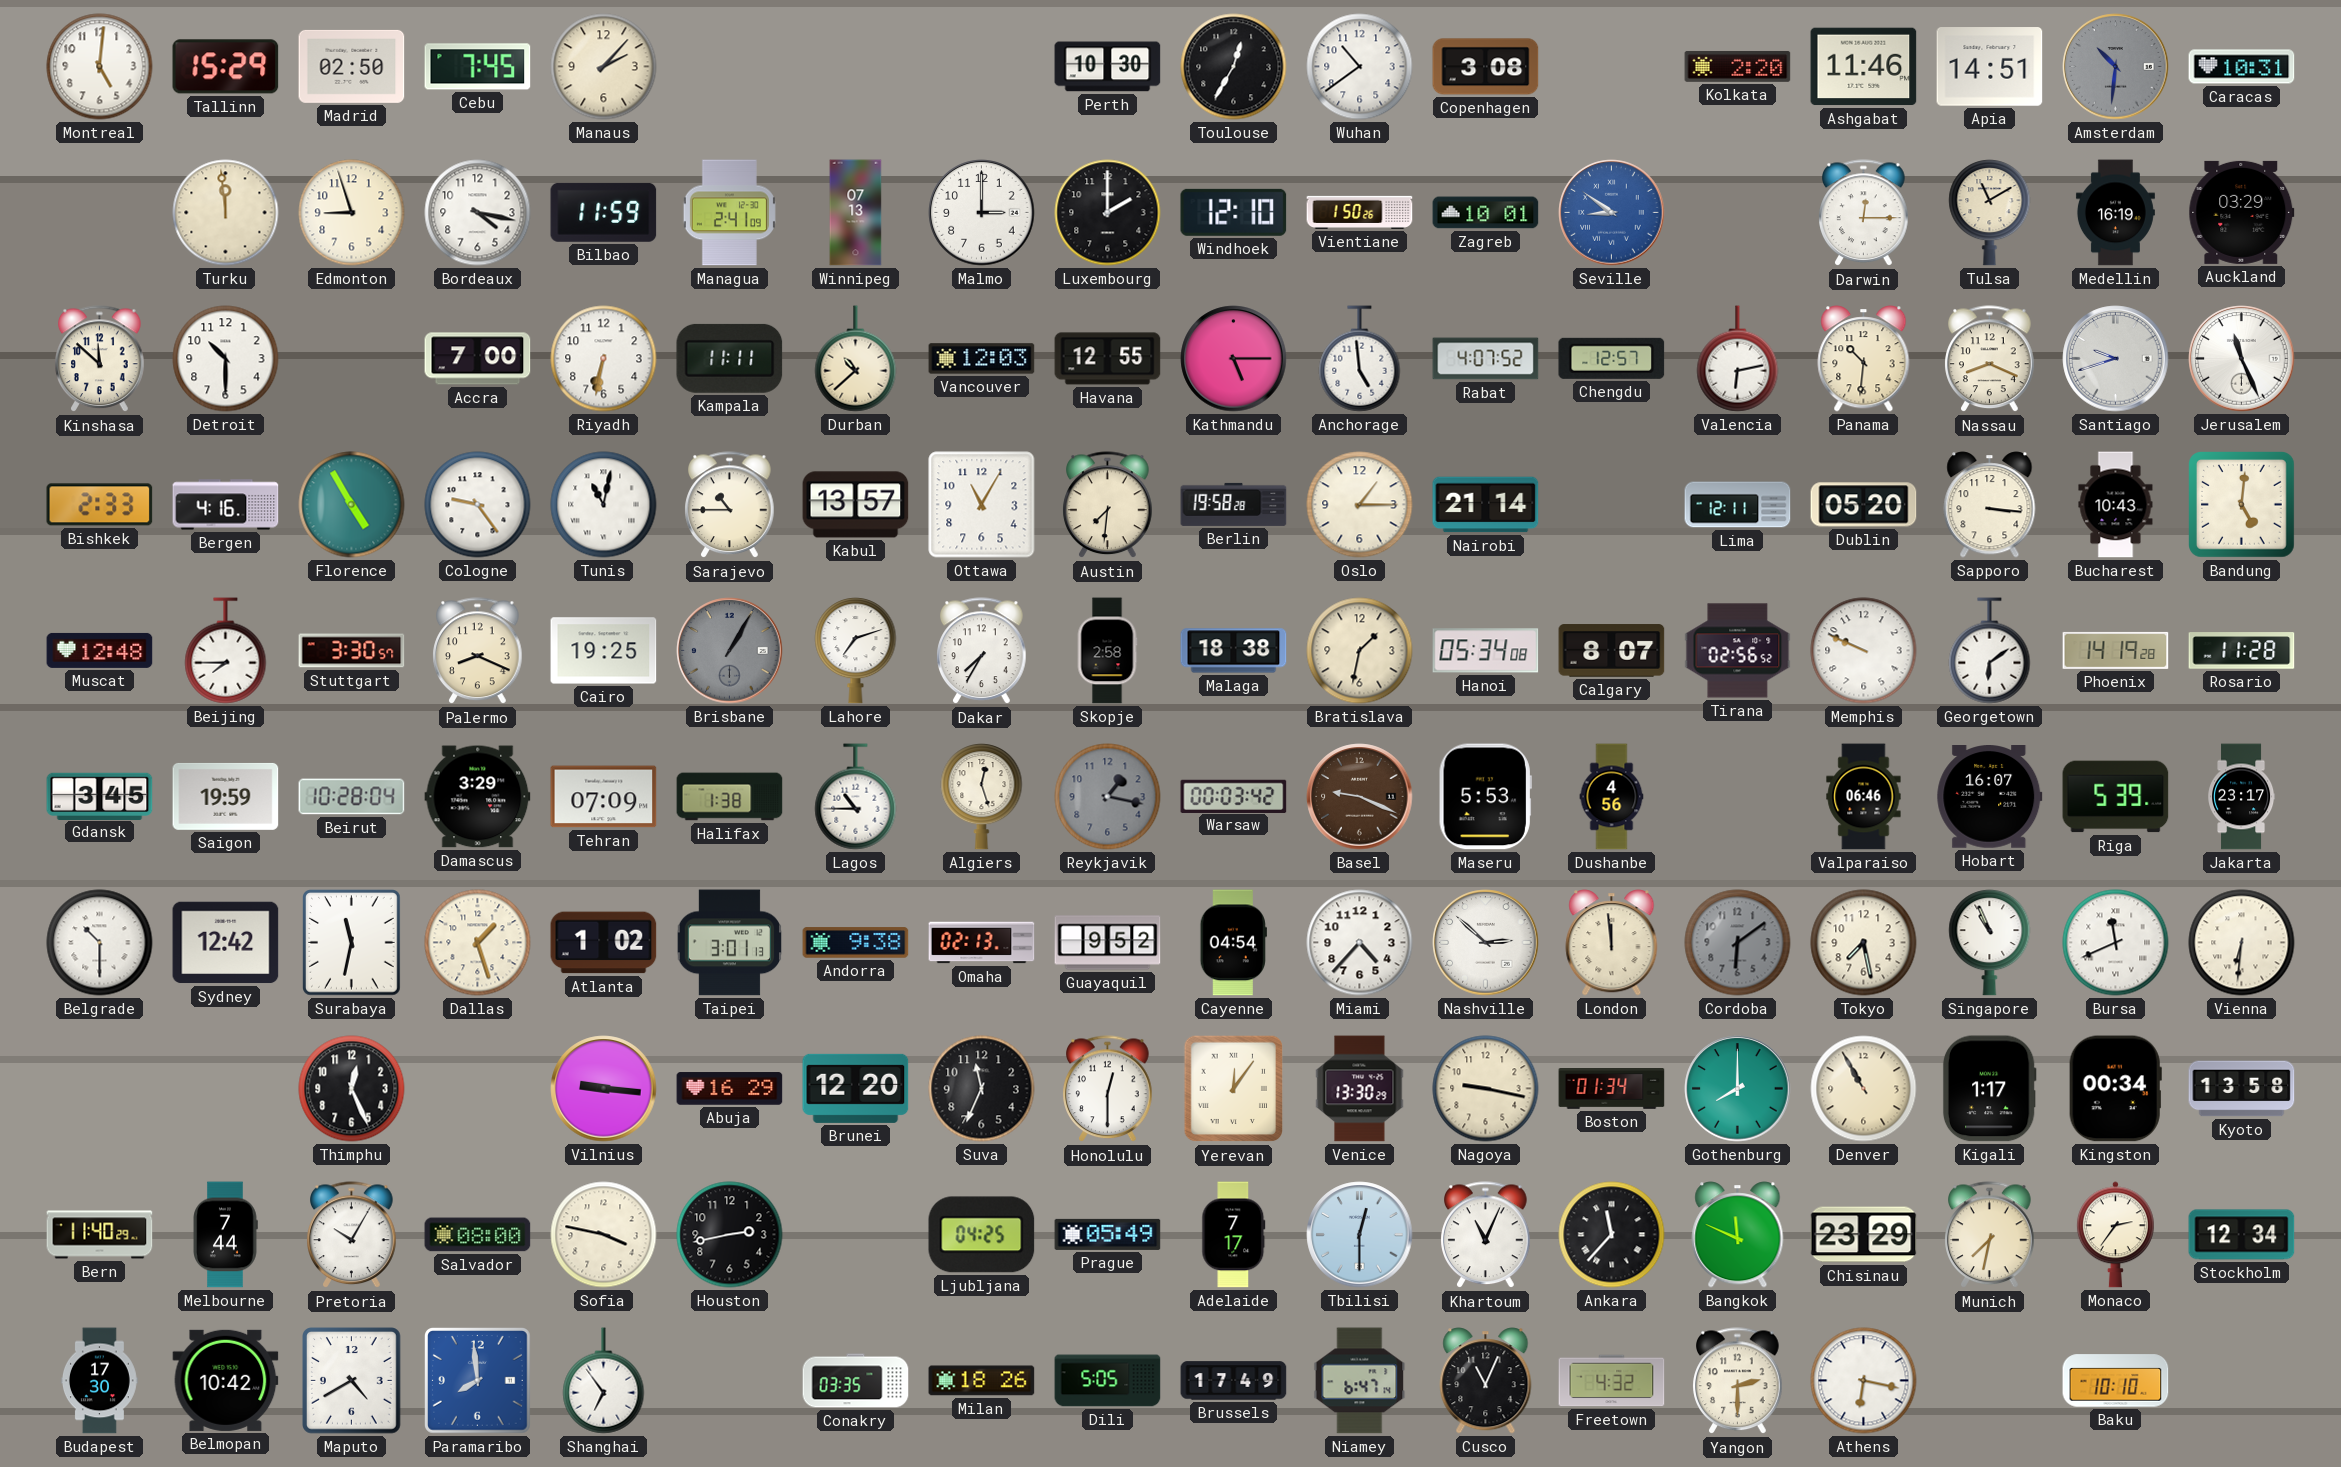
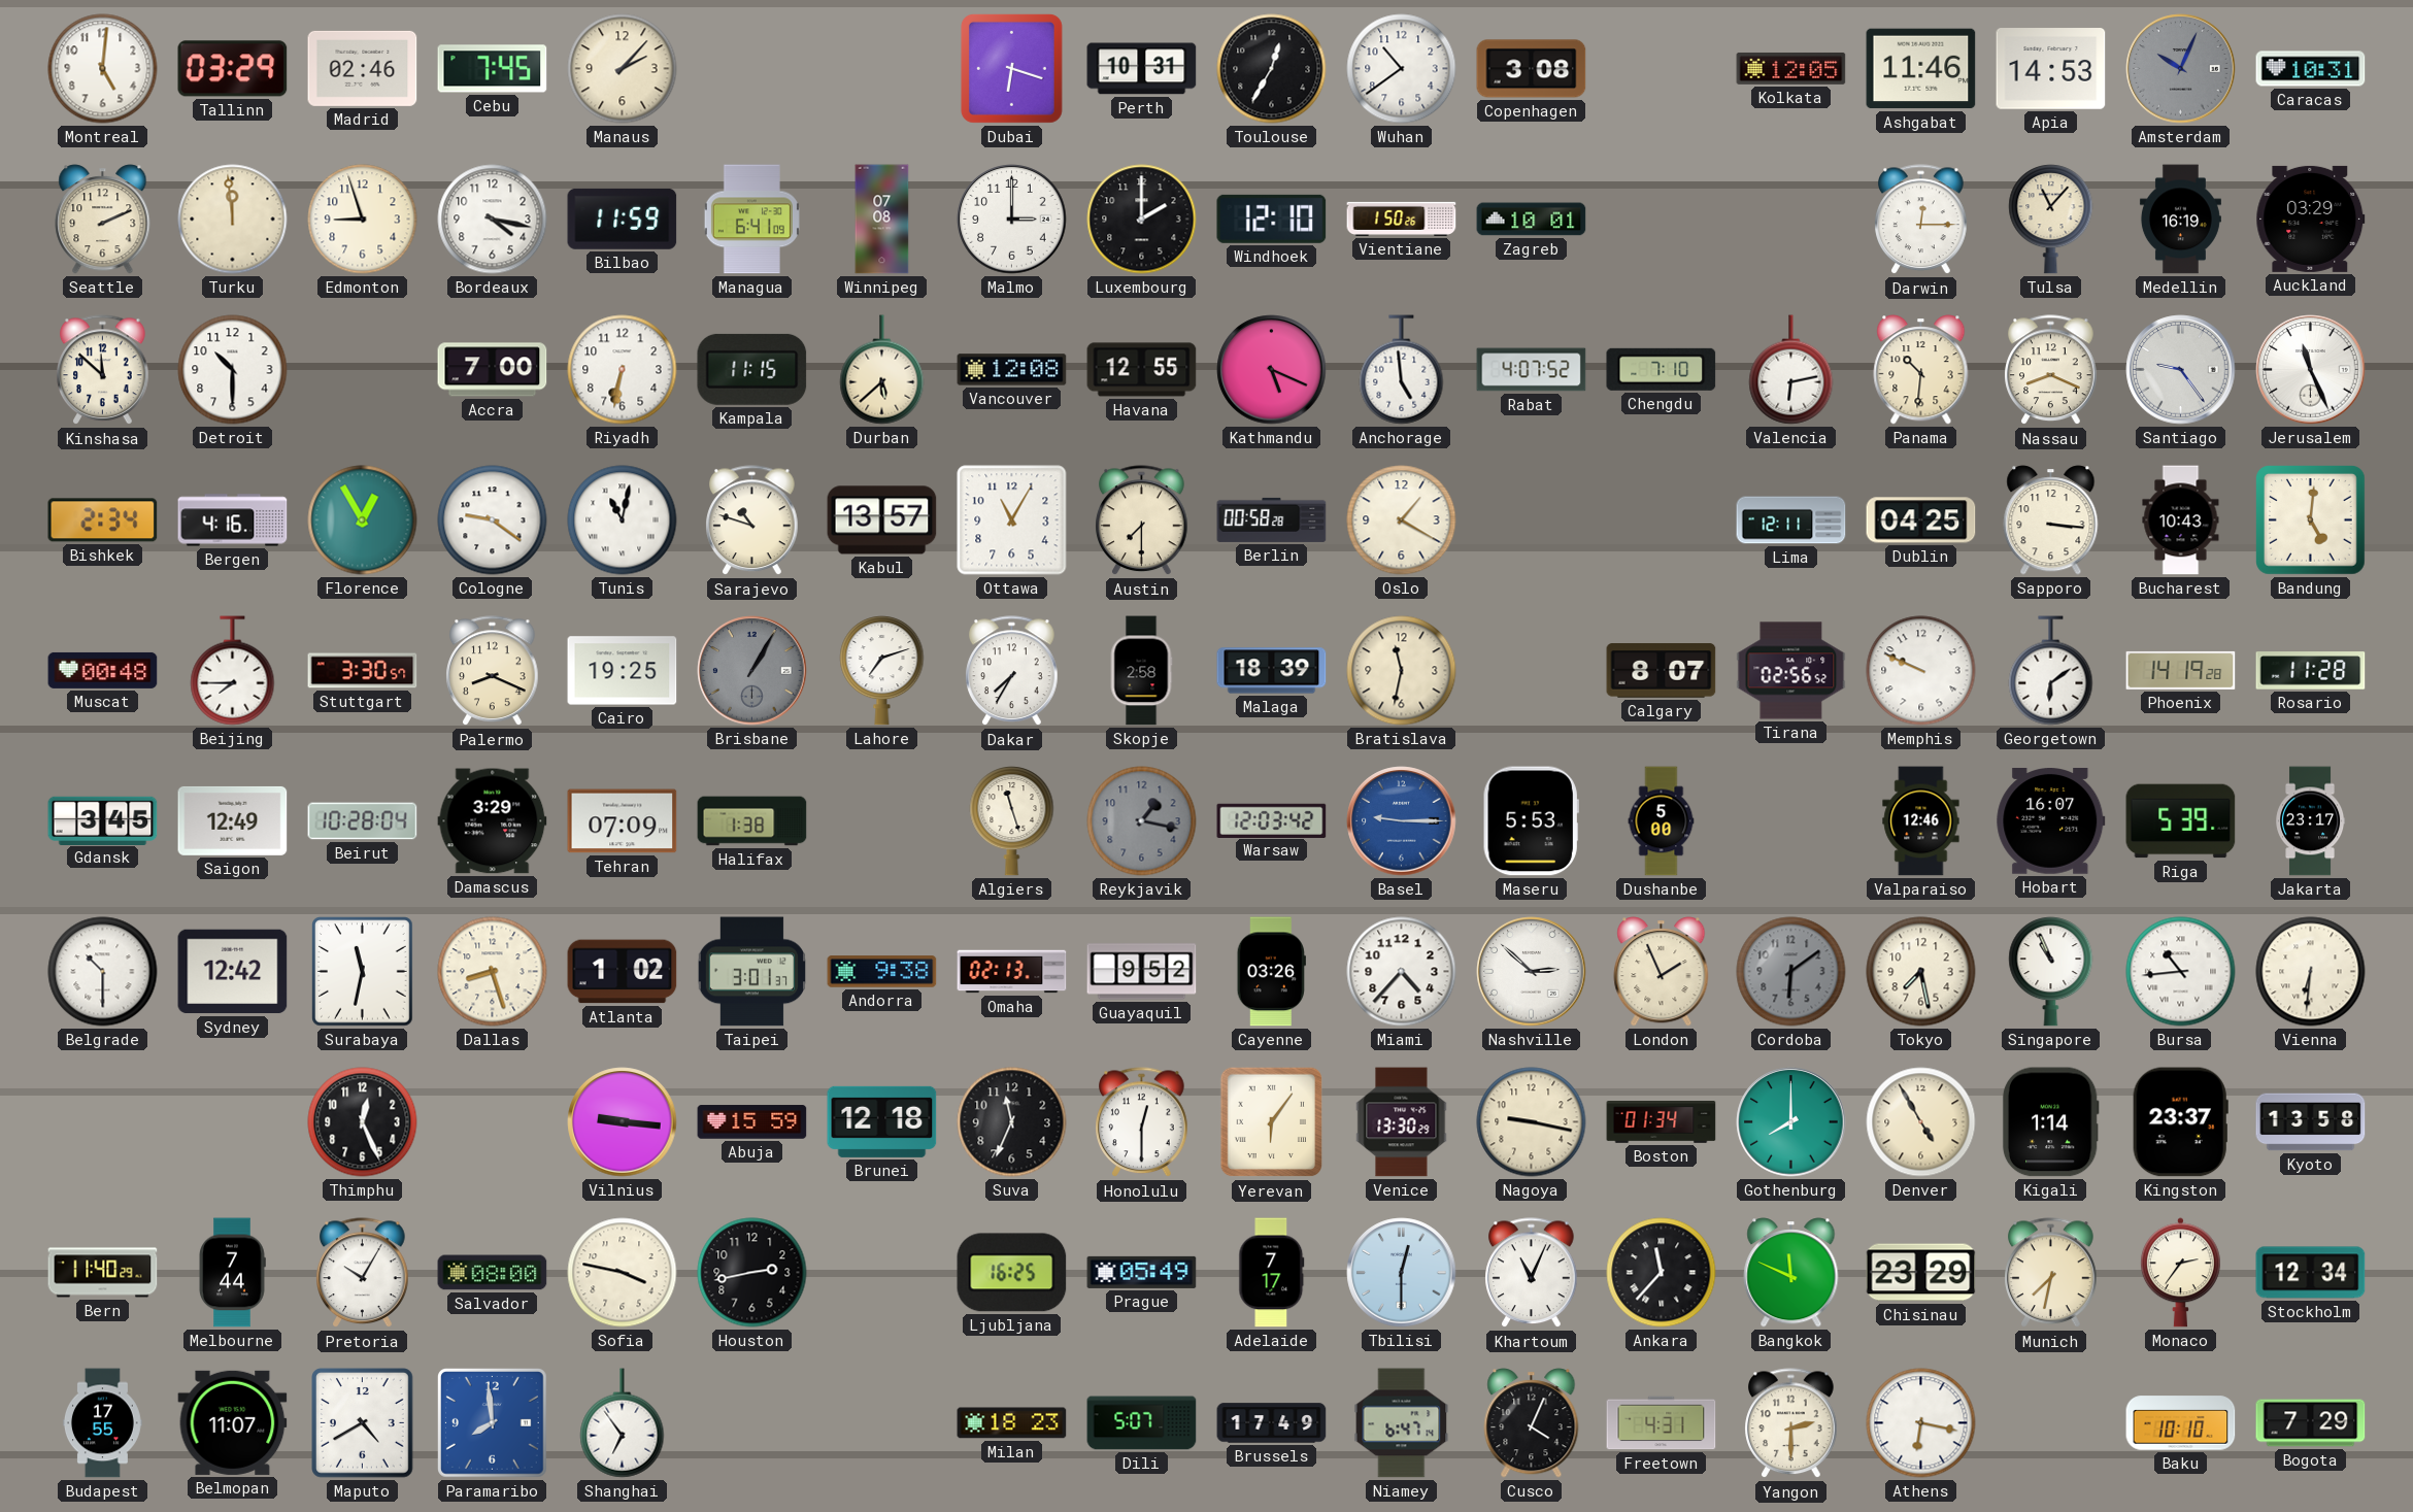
Tallinn: 15:29 -> 03:29 (233, 69)
Madrid: 02:50 -> 02:46 (363, 68)
Dubai: none -> 6:18 (1011, 68)
Perth: 10:30 -> 10:31 (1142, 69)
Kolkata: 2:20 -> 12:05 (1791, 68)
Apia: 14:51 -> 14:53 (2051, 69)
Amsterdam: 10:31 -> 10:04 (2181, 69)
Seattle: none -> 2:11 (103, 220)
Managua: 2:41 -> 6:41 (751, 220)
Winnipeg: 07:13 -> 07:08 (882, 220)
Seville: 8:51 -> none (1612, 213)
Tulsa: 11:10 -> 11:07 (2051, 220)
Kampala: 11:11 -> 11:15 (752, 369)
Durban: 10:38 -> 5:38 (882, 370)
Vancouver: 12:03 -> 12:08 (1012, 370)
Kathmandu: 5:15 -> 5:19 (1272, 370)
Chengdu: 12:57 -> 7:10 (1662, 369)
Santiago: 9:42 -> 9:24 (2181, 370)
Bishkek: 2:33 -> 2:34 (103, 520)
Florence: 4:55 -> 12:55 (363, 520)
Cologne: 9:24 -> 9:21 (493, 520)
Sarajevo: 10:45 -> 10:48 (752, 520)
Austin: 7:31 -> 7:30 (1142, 520)
Berlin: 19:58 -> 00:58 (1272, 519)
Oslo: 1:15 -> 1:20 (1402, 520)
Nairobi: 21:14 -> none (1486, 505)
Dublin: 05:20 -> 04:25 (1921, 520)
Muscat: 12:48 -> 00:48 (103, 670)
Malaga: 18:38 -> 18:39 (1272, 671)
Bratislava: 1:32 -> 11:32 (1402, 671)
Hanoi: 05:34 -> none (1486, 651)
Saigon: 19:59 -> 12:49 (233, 820)
Lagos: 10:45 -> none (856, 797)
Algiers: 12:27 -> 11:27 (1012, 821)
Warsaw: 00:03 -> 12:03 (1272, 820)
Basel: 9:19 -> 9:15 (1402, 821)
Basel dial: brown -> blue (1402, 821)
Dushanbe: 4:56 -> 5:00 (1662, 821)
Valparaiso: 06:46 -> 12:46 (1921, 821)
Dallas: 1:27 -> 8:27 (493, 972)
Taipei: 3:01:13 -> 3:01:37 (752, 972)
Cayenne: 04:54 -> 03:26 (1271, 972)
London: 11:59 -> 1:56 (1662, 972)
Bursa: 11:41 -> 10:44 (2181, 972)
Abuja: 16:29 -> 15:59 (752, 1122)
Brunei: 12:20 -> 12:18 (882, 1121)
Yerevan: 12:06 -> 6:06 (1272, 1122)
Denver: 10:55 -> 4:55 (1921, 1122)
Kigali: 1:17 -> 1:14 (2050, 1122)
Kingston: 00:34 -> 23:37 (2180, 1122)
Ljubljana: 04:25 -> 16:25 (1012, 1273)
Budapest: 17:30 -> 17:55 (102, 1423)
Belmopan: 10:42 -> 11:07 (233, 1422)
Conakry: 03:35 -> none (856, 1381)
Milan: 18:26 -> 18:23 (1012, 1423)
Dili: 5:05 -> 5:07 (1142, 1423)
Cusco: 11:04 -> 4:04 (1532, 1423)
Freetown: 4:32 -> 4:31 (1662, 1423)
Bogota: none -> 7:29 (2311, 1423)
